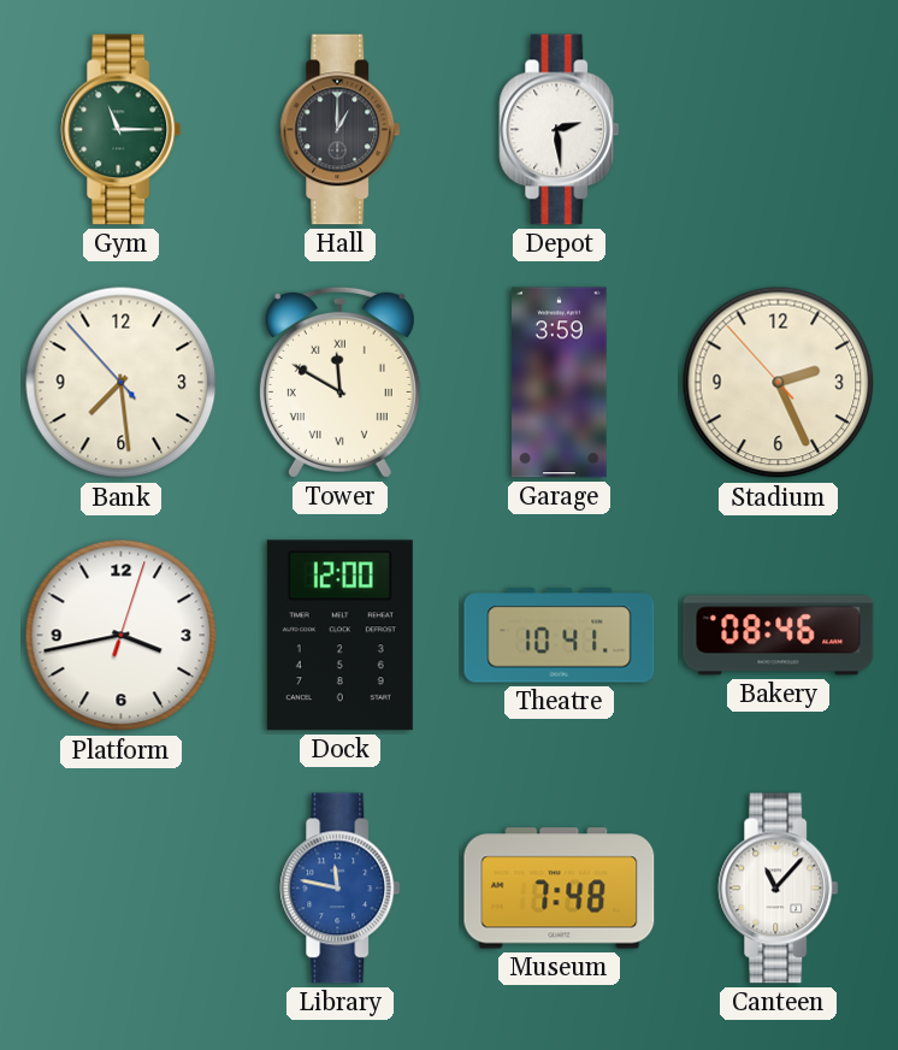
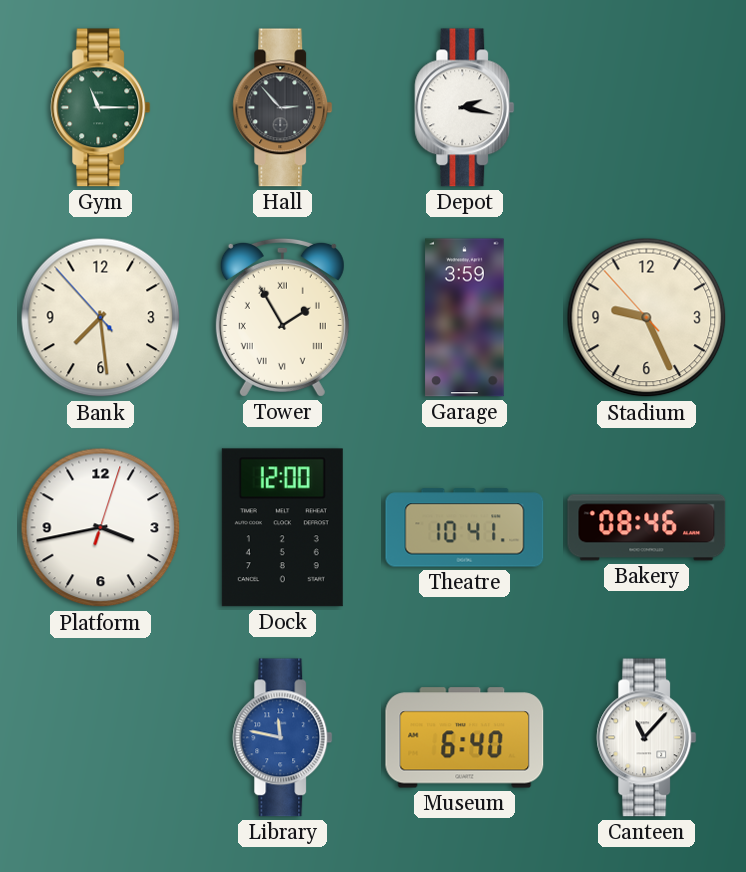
Hall: 1:00 -> 2:53 (283, 108)
Depot: 2:29 -> 2:17 (465, 108)
Tower: 11:50 -> 1:55 (282, 317)
Stadium: 2:25 -> 9:25 (647, 318)
Museum: 7:48 -> 6:40 (465, 738)
